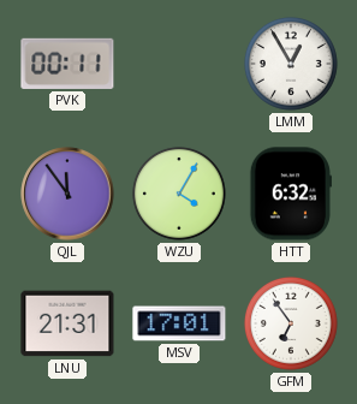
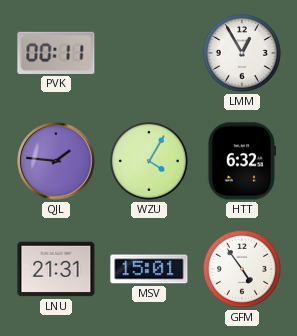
QJL: 11:54 -> 1:46 (56, 161)
MSV: 17:01 -> 15:01 (149, 269)
GFM: 6:54 -> 4:54 (242, 269)
